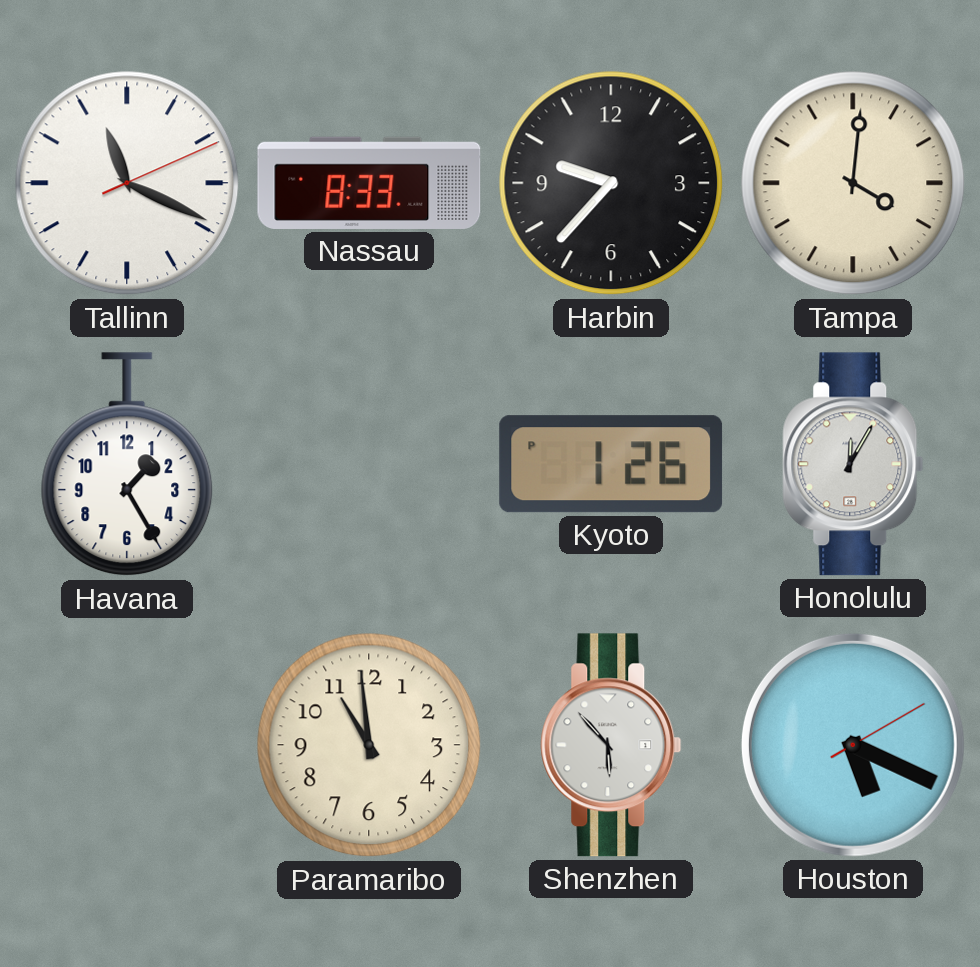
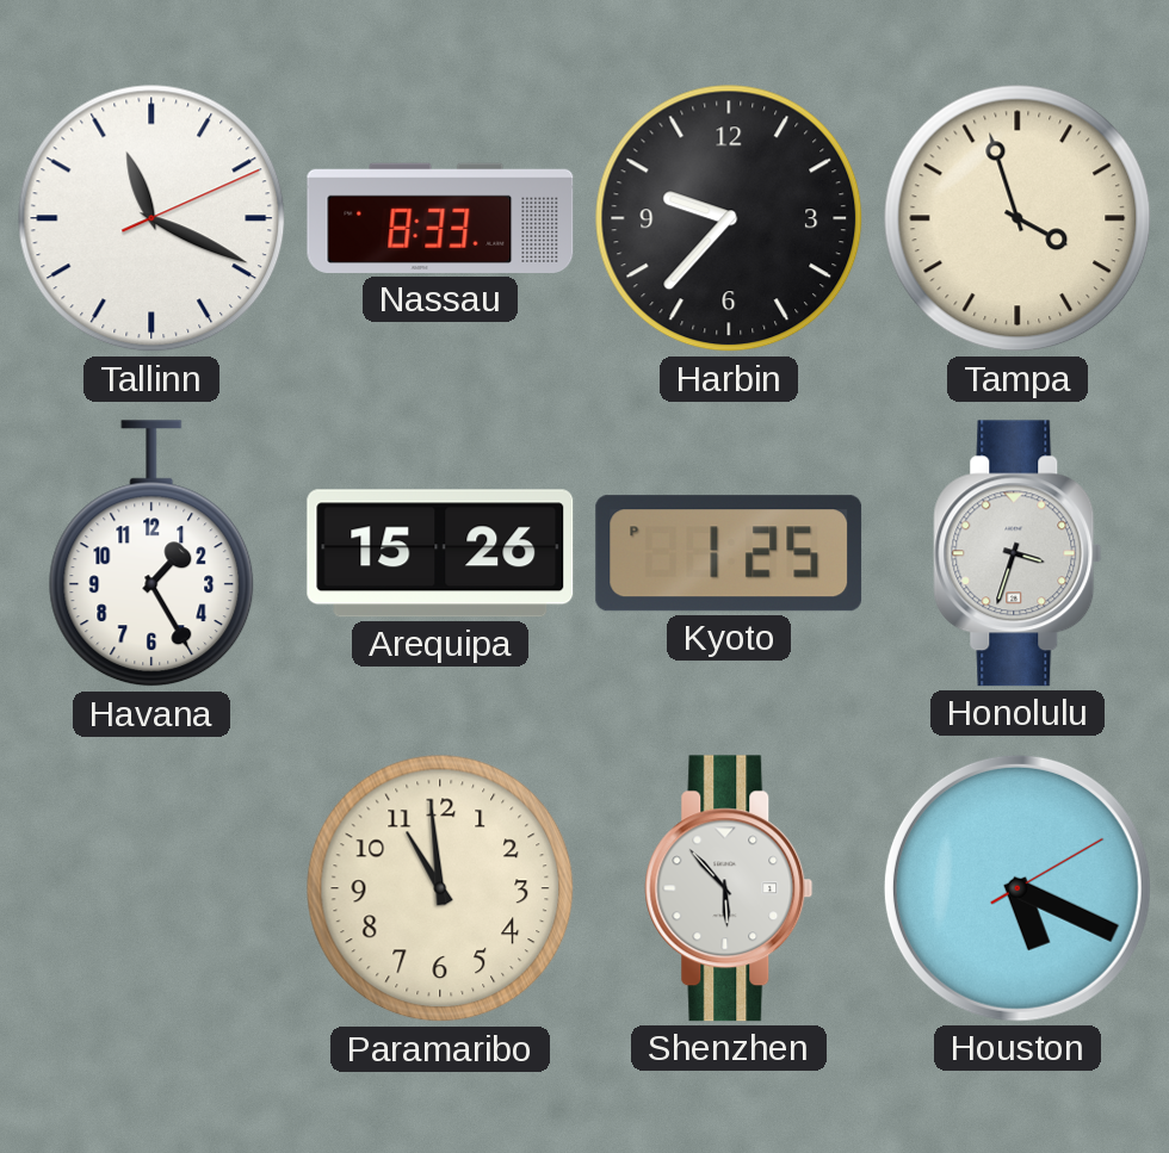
Tampa: 4:01 -> 3:57 (1018, 218)
Arequipa: none -> 15:26 (440, 553)
Kyoto: 1:26 -> 1:25 (729, 553)
Honolulu: 12:05 -> 3:33 (1018, 553)
